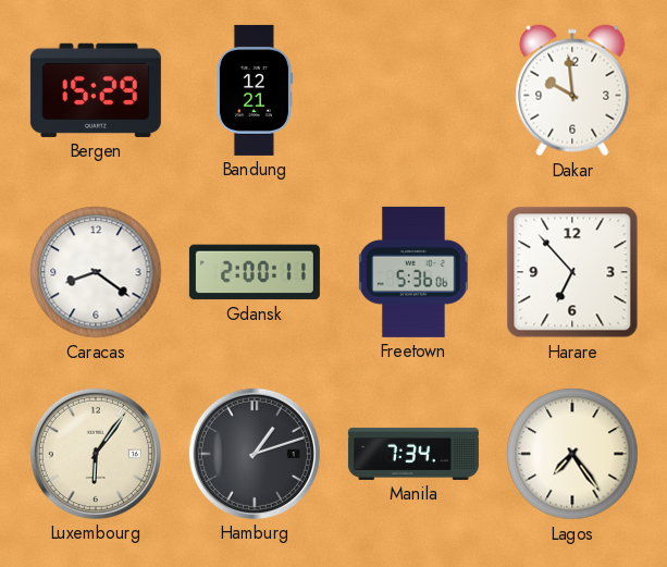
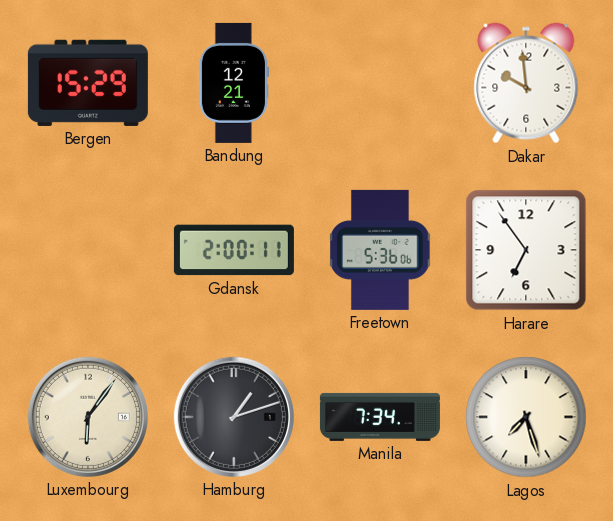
Caracas: 8:21 -> none (96, 272)
Harare: 6:53 -> 6:54 (526, 250)
Lagos: 7:24 -> 7:27 (526, 417)
